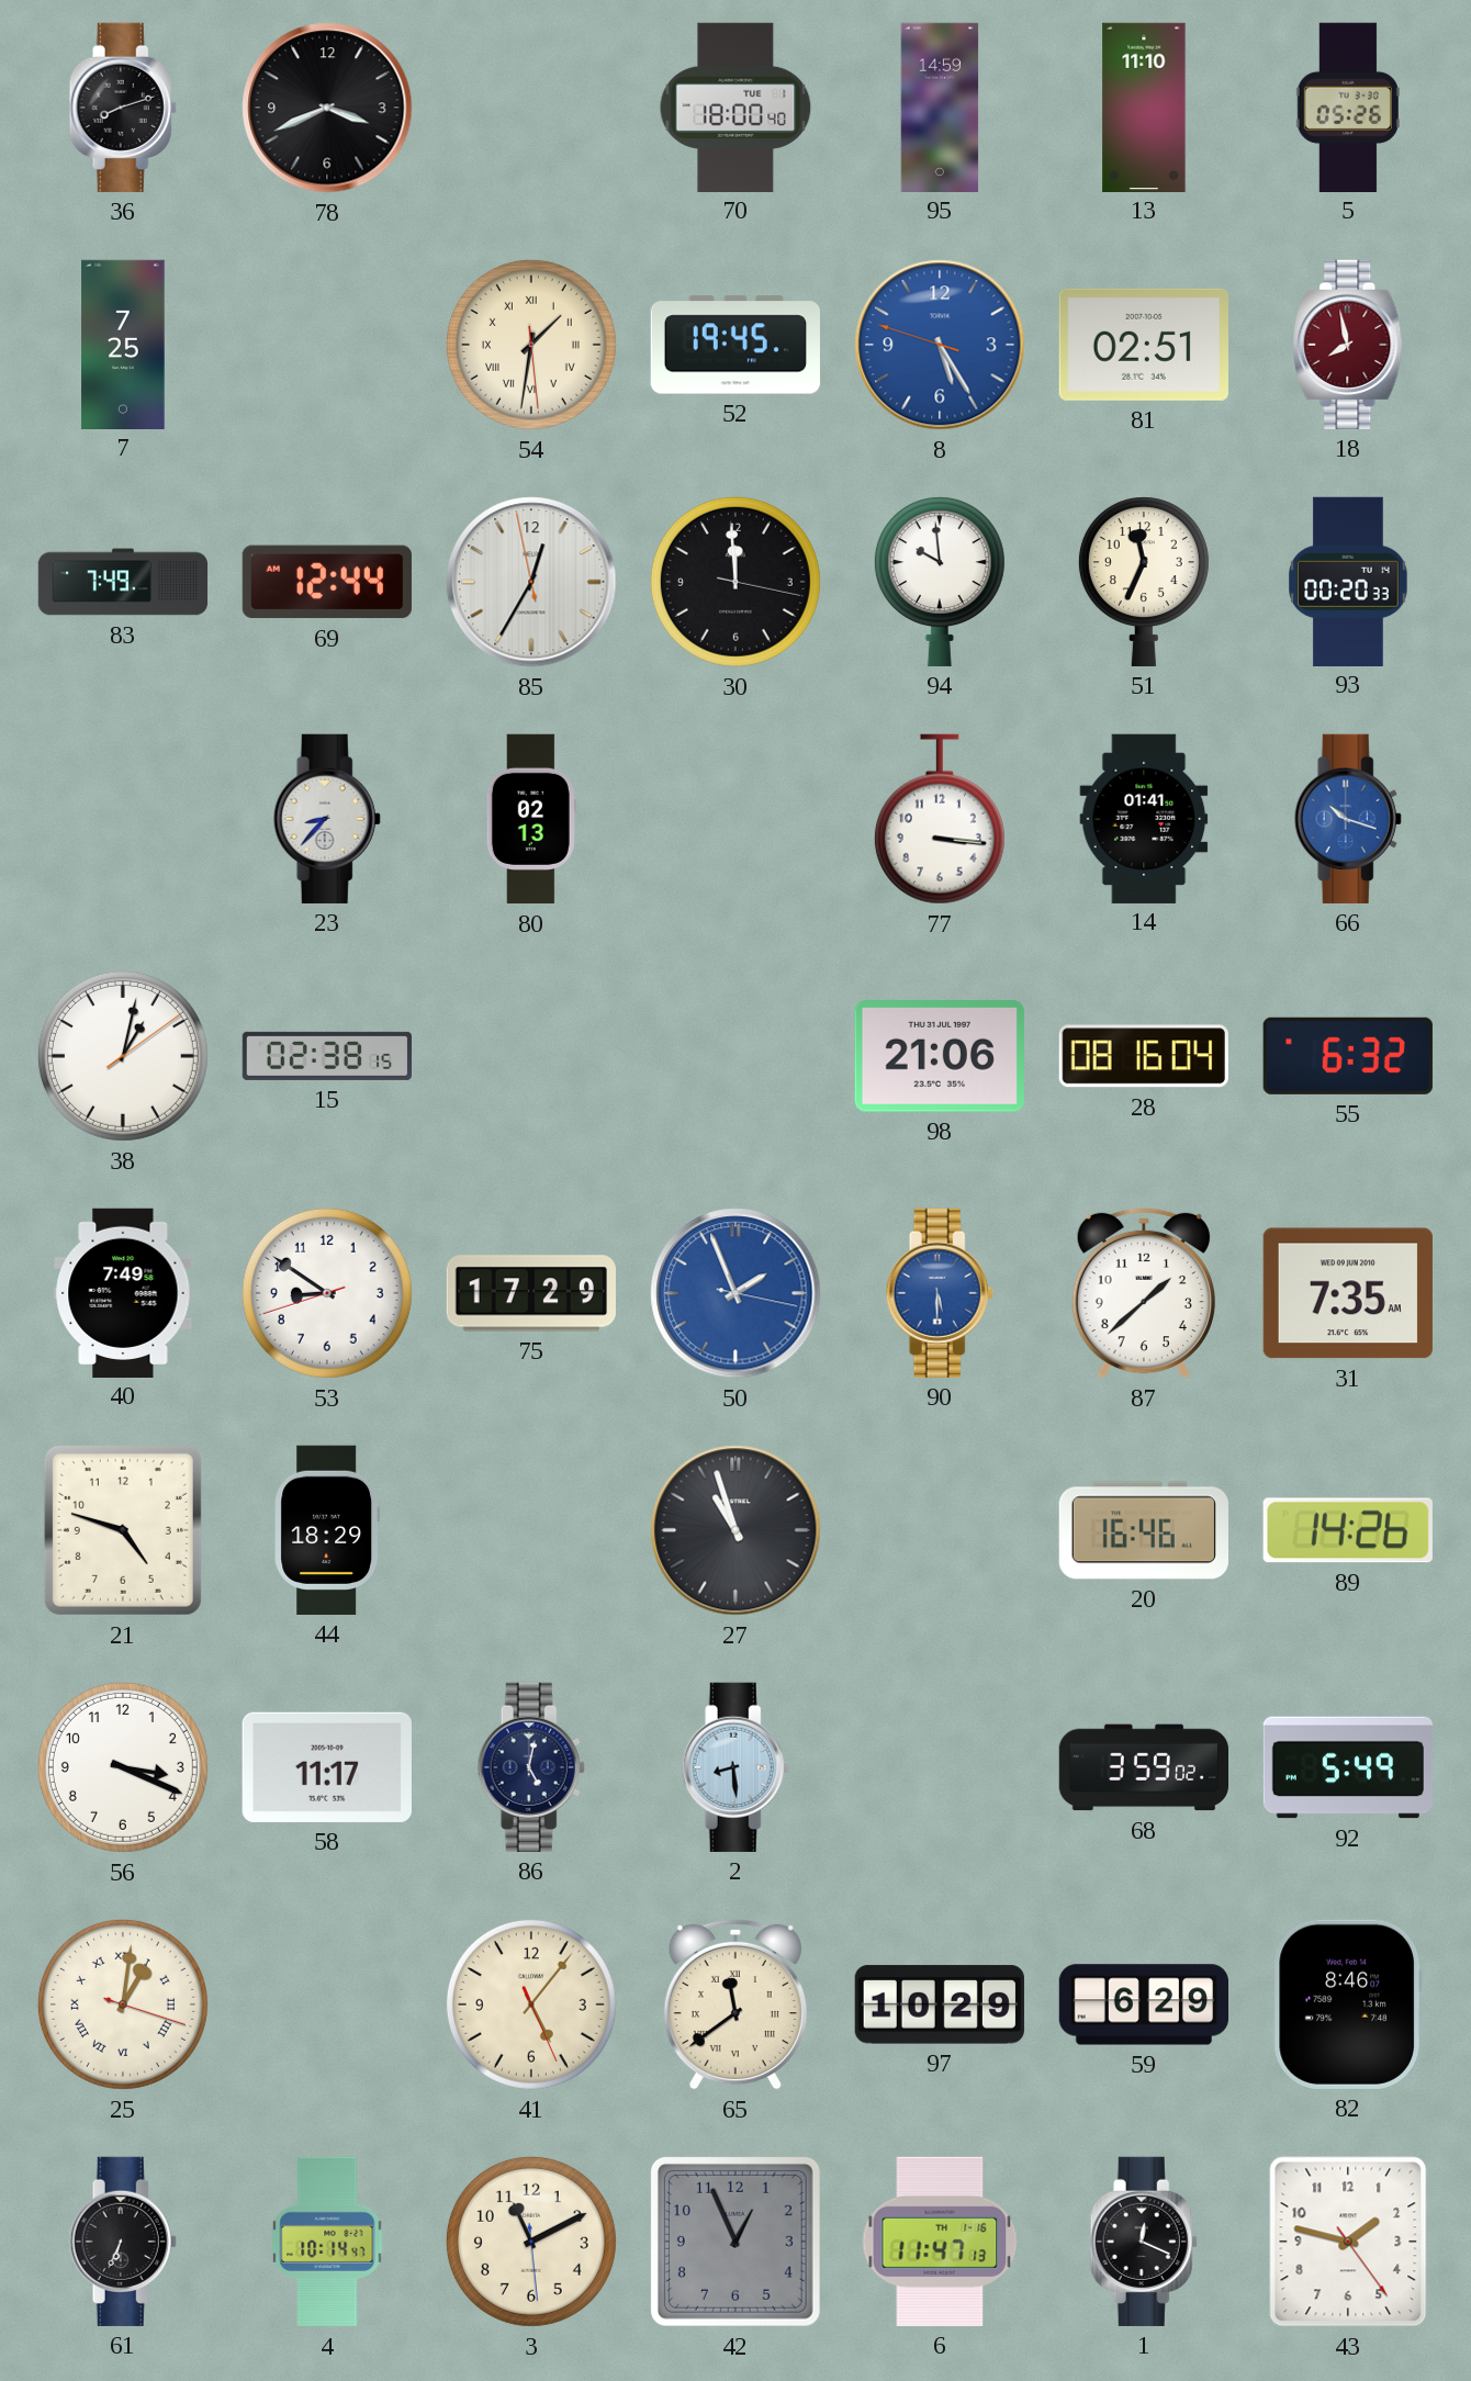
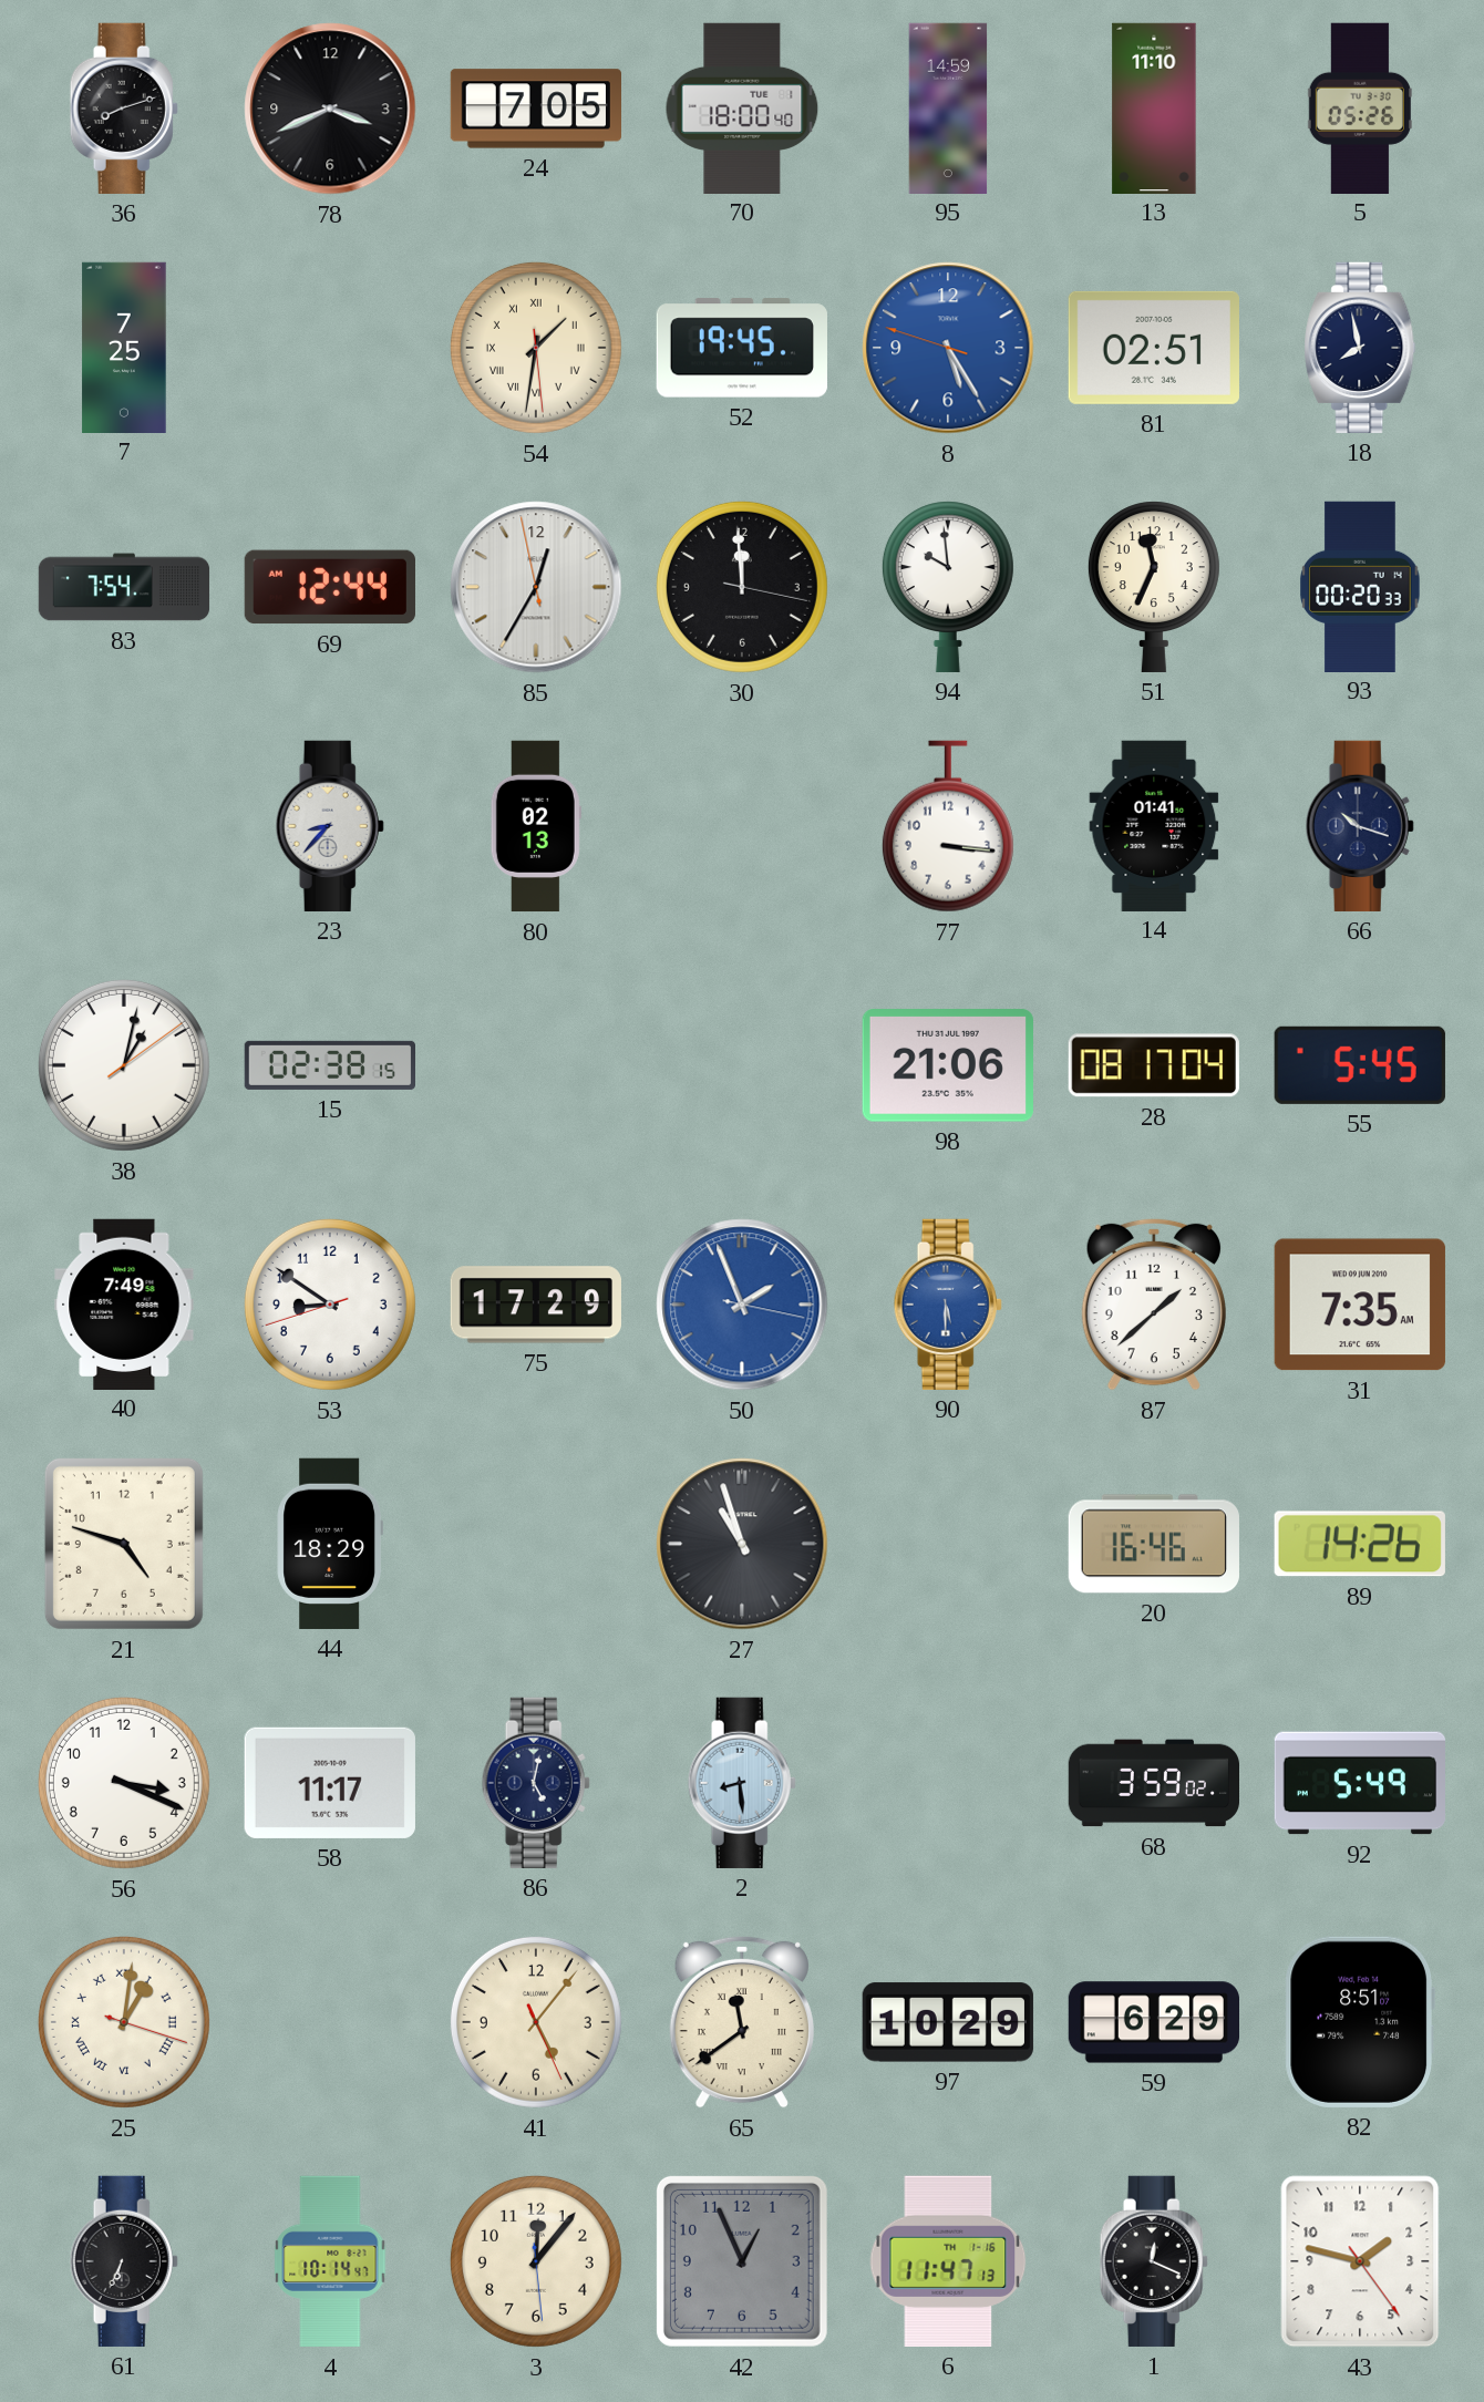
24: none -> 7:05 (535, 109)
18 dial: burgundy -> navy (1360, 348)
83: 7:49 -> 7:54 (124, 587)
66 dial: blue -> navy (1360, 826)
28: 08:16 -> 08:17 (1154, 1065)
55: 6:32 -> 5:45 (1360, 1065)
82: 8:46 -> 8:51 (1360, 2022)
3: 11:10 -> 12:06 (536, 2261)
